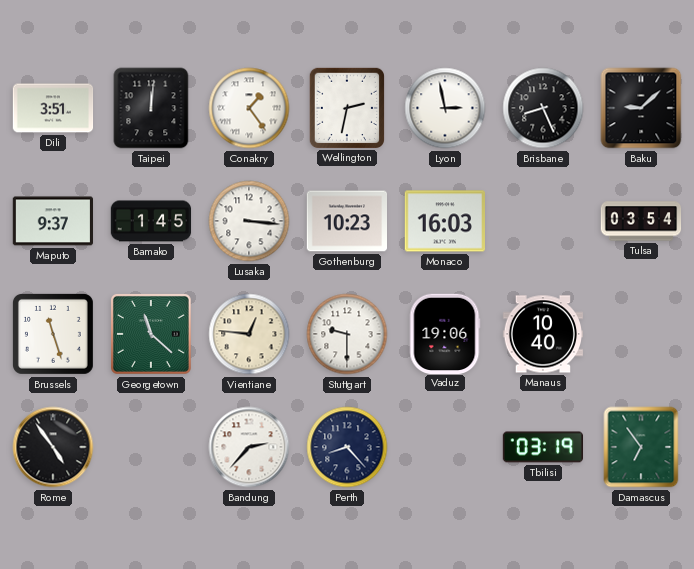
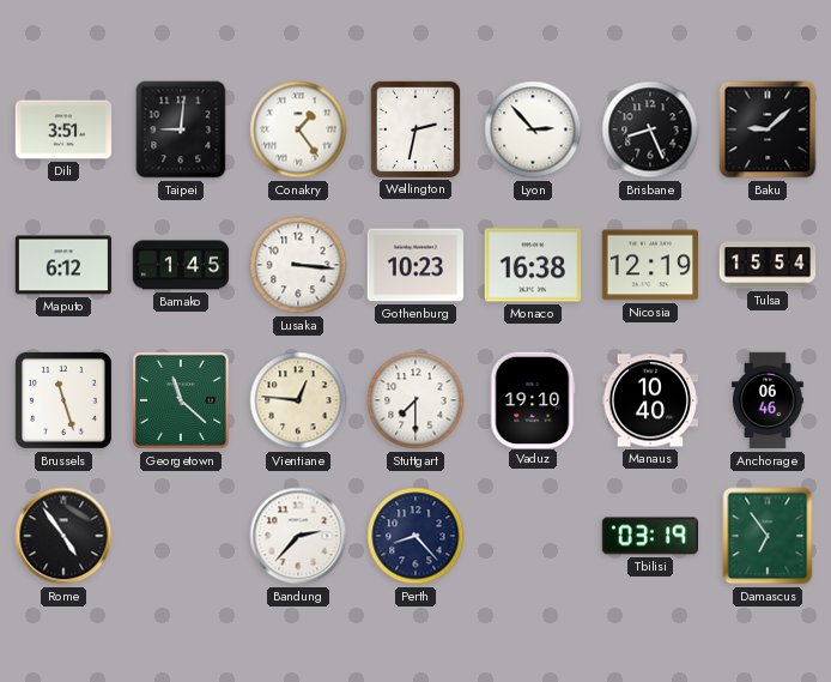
Taipei: 12:01 -> 9:01 (181, 129)
Lyon: 2:58 -> 2:53 (533, 129)
Maputo: 9:37 -> 6:12 (62, 265)
Monaco: 16:03 -> 16:38 (532, 265)
Nicosia: none -> 12:19 (649, 265)
Tulsa: 03:54 -> 15:54 (768, 265)
Stuttgart: 9:30 -> 7:30 (415, 400)
Vaduz: 19:06 -> 19:10 (533, 399)
Anchorage: none -> 06:46 (768, 400)
